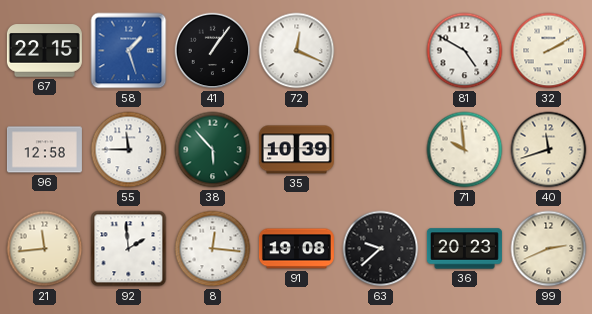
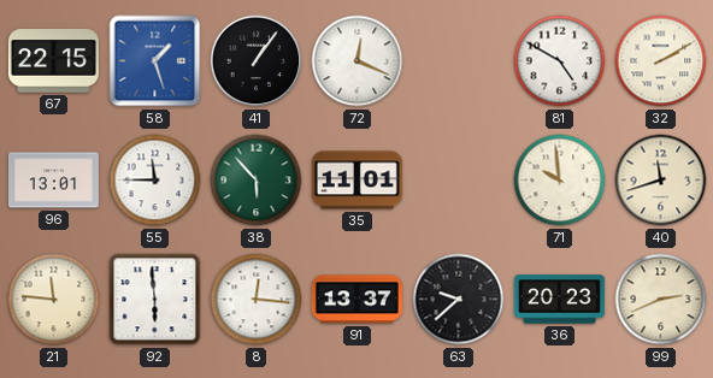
96: 12:58 -> 13:01 (53, 181)
35: 10:39 -> 11:01 (356, 181)
21: 11:44 -> 11:46 (54, 300)
92: 1:59 -> 5:59 (155, 300)
91: 19:08 -> 13:37 (356, 300)
